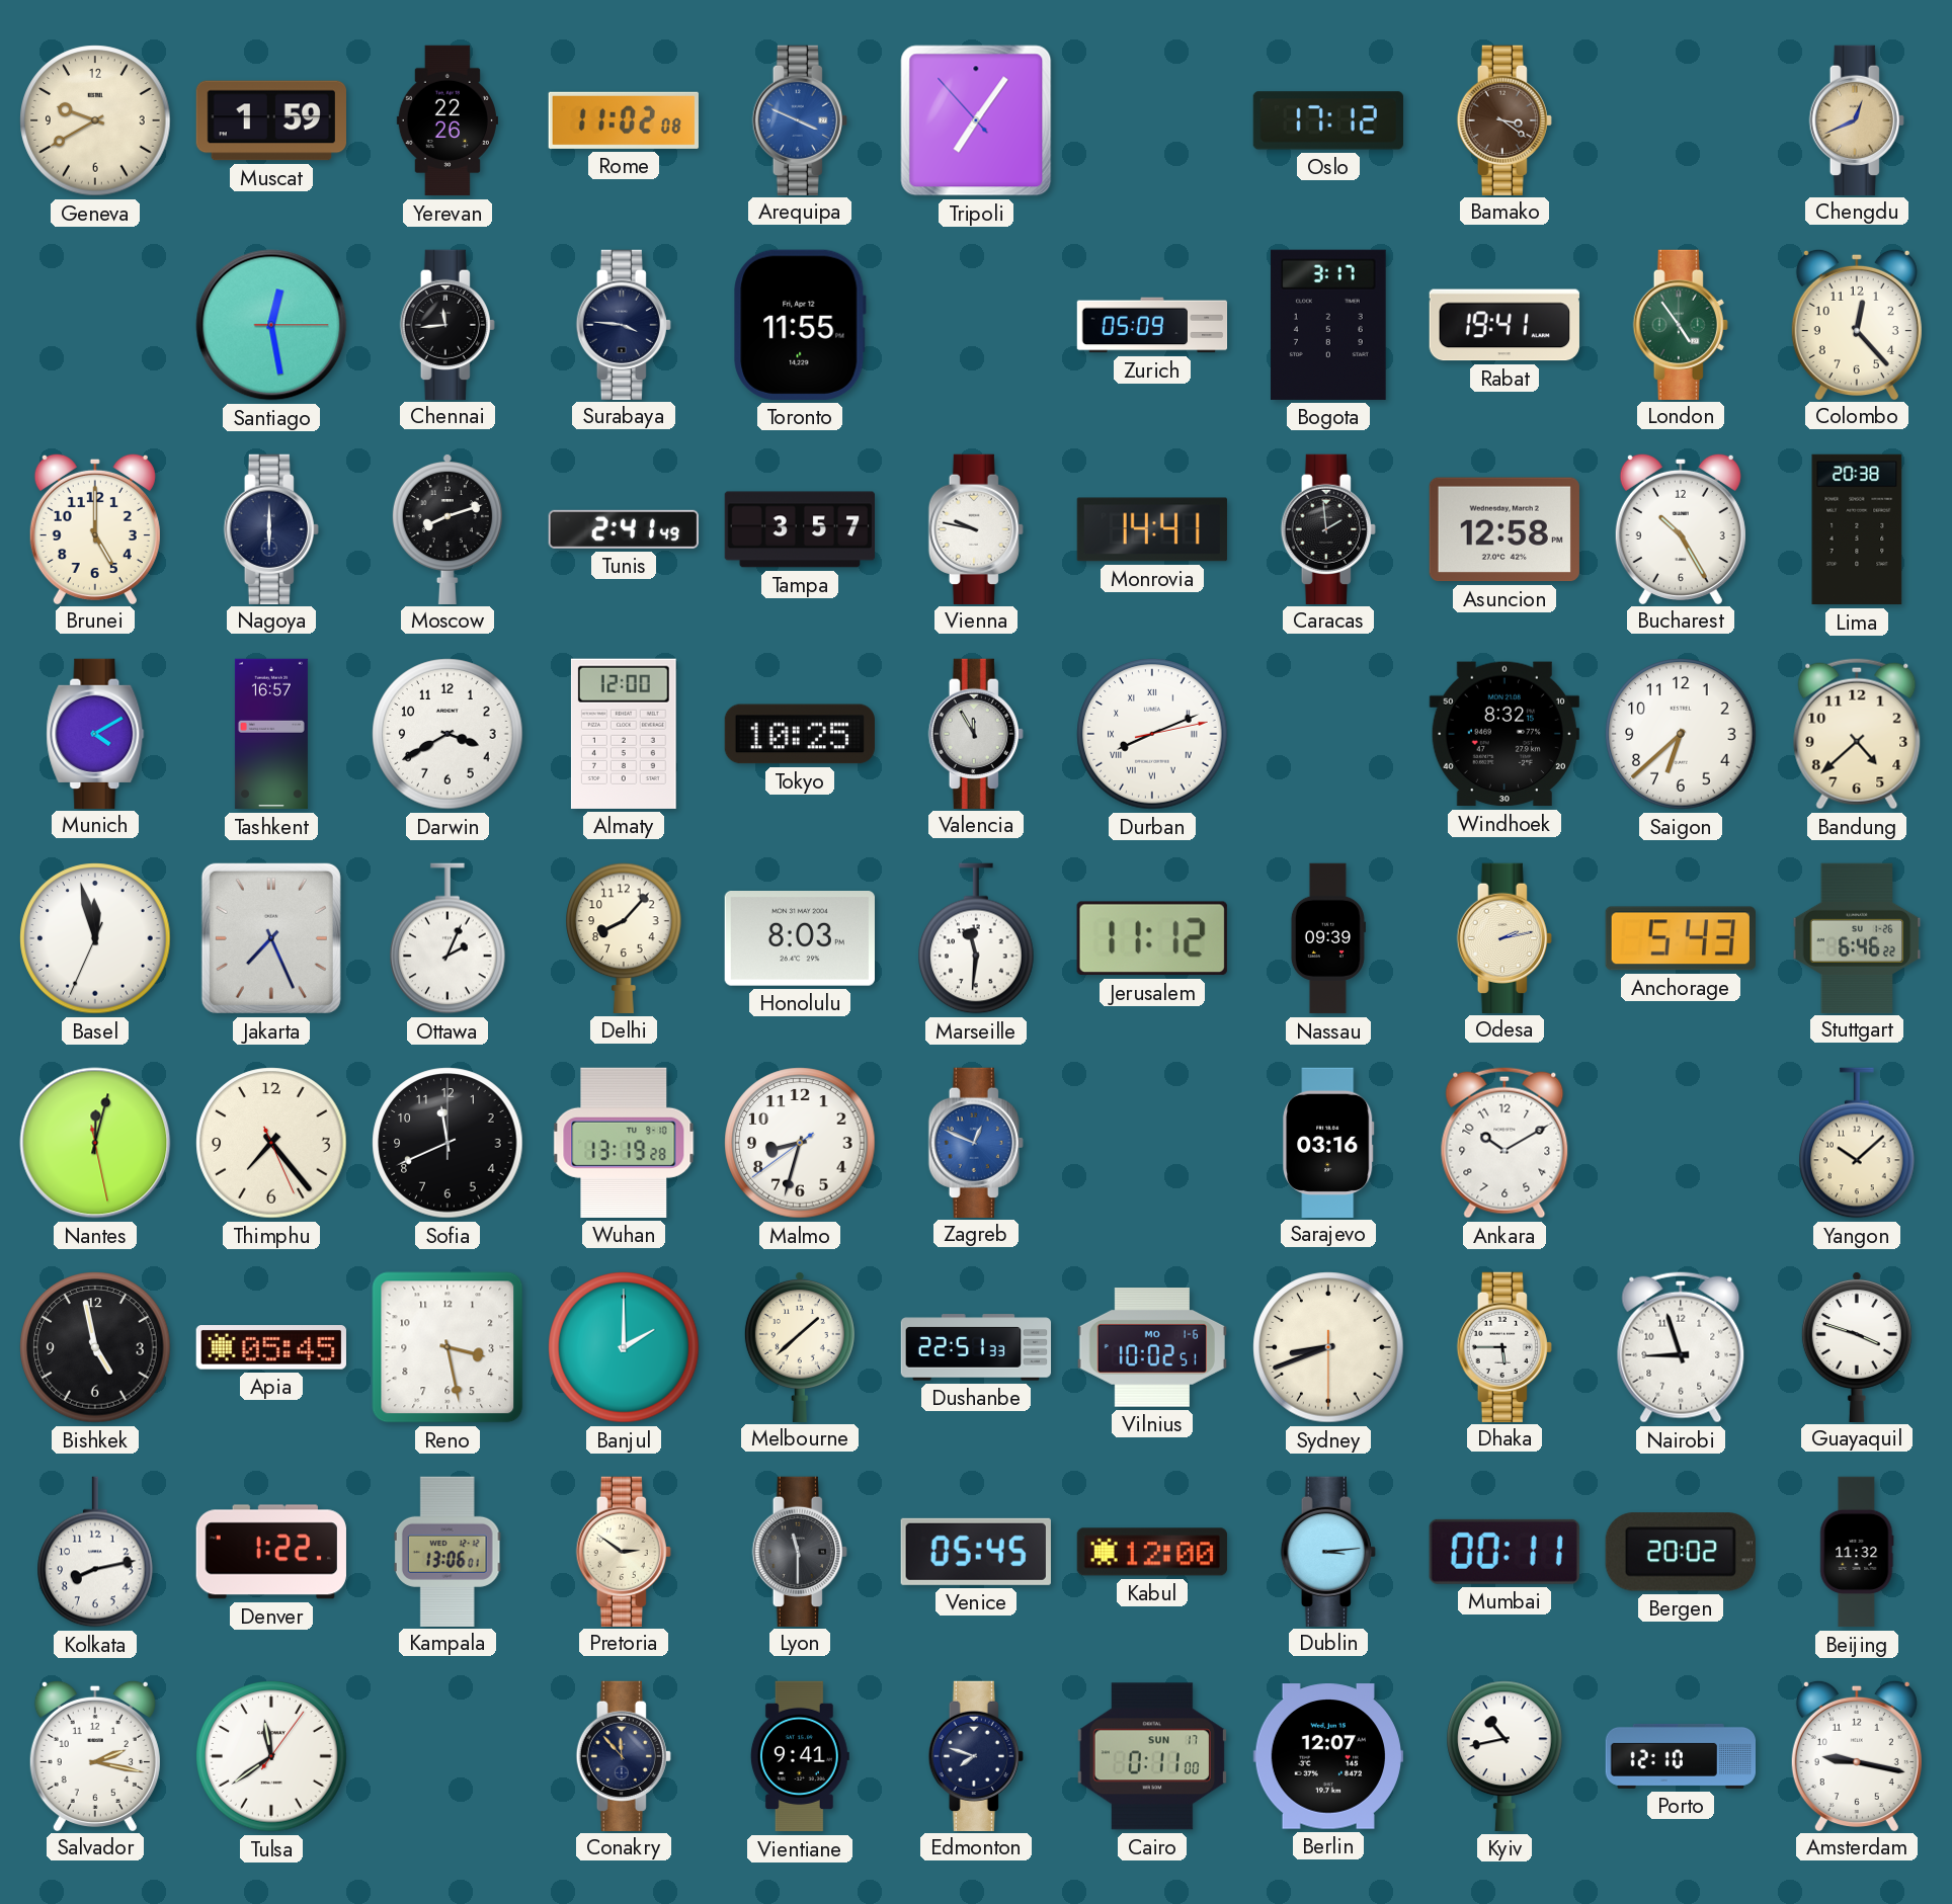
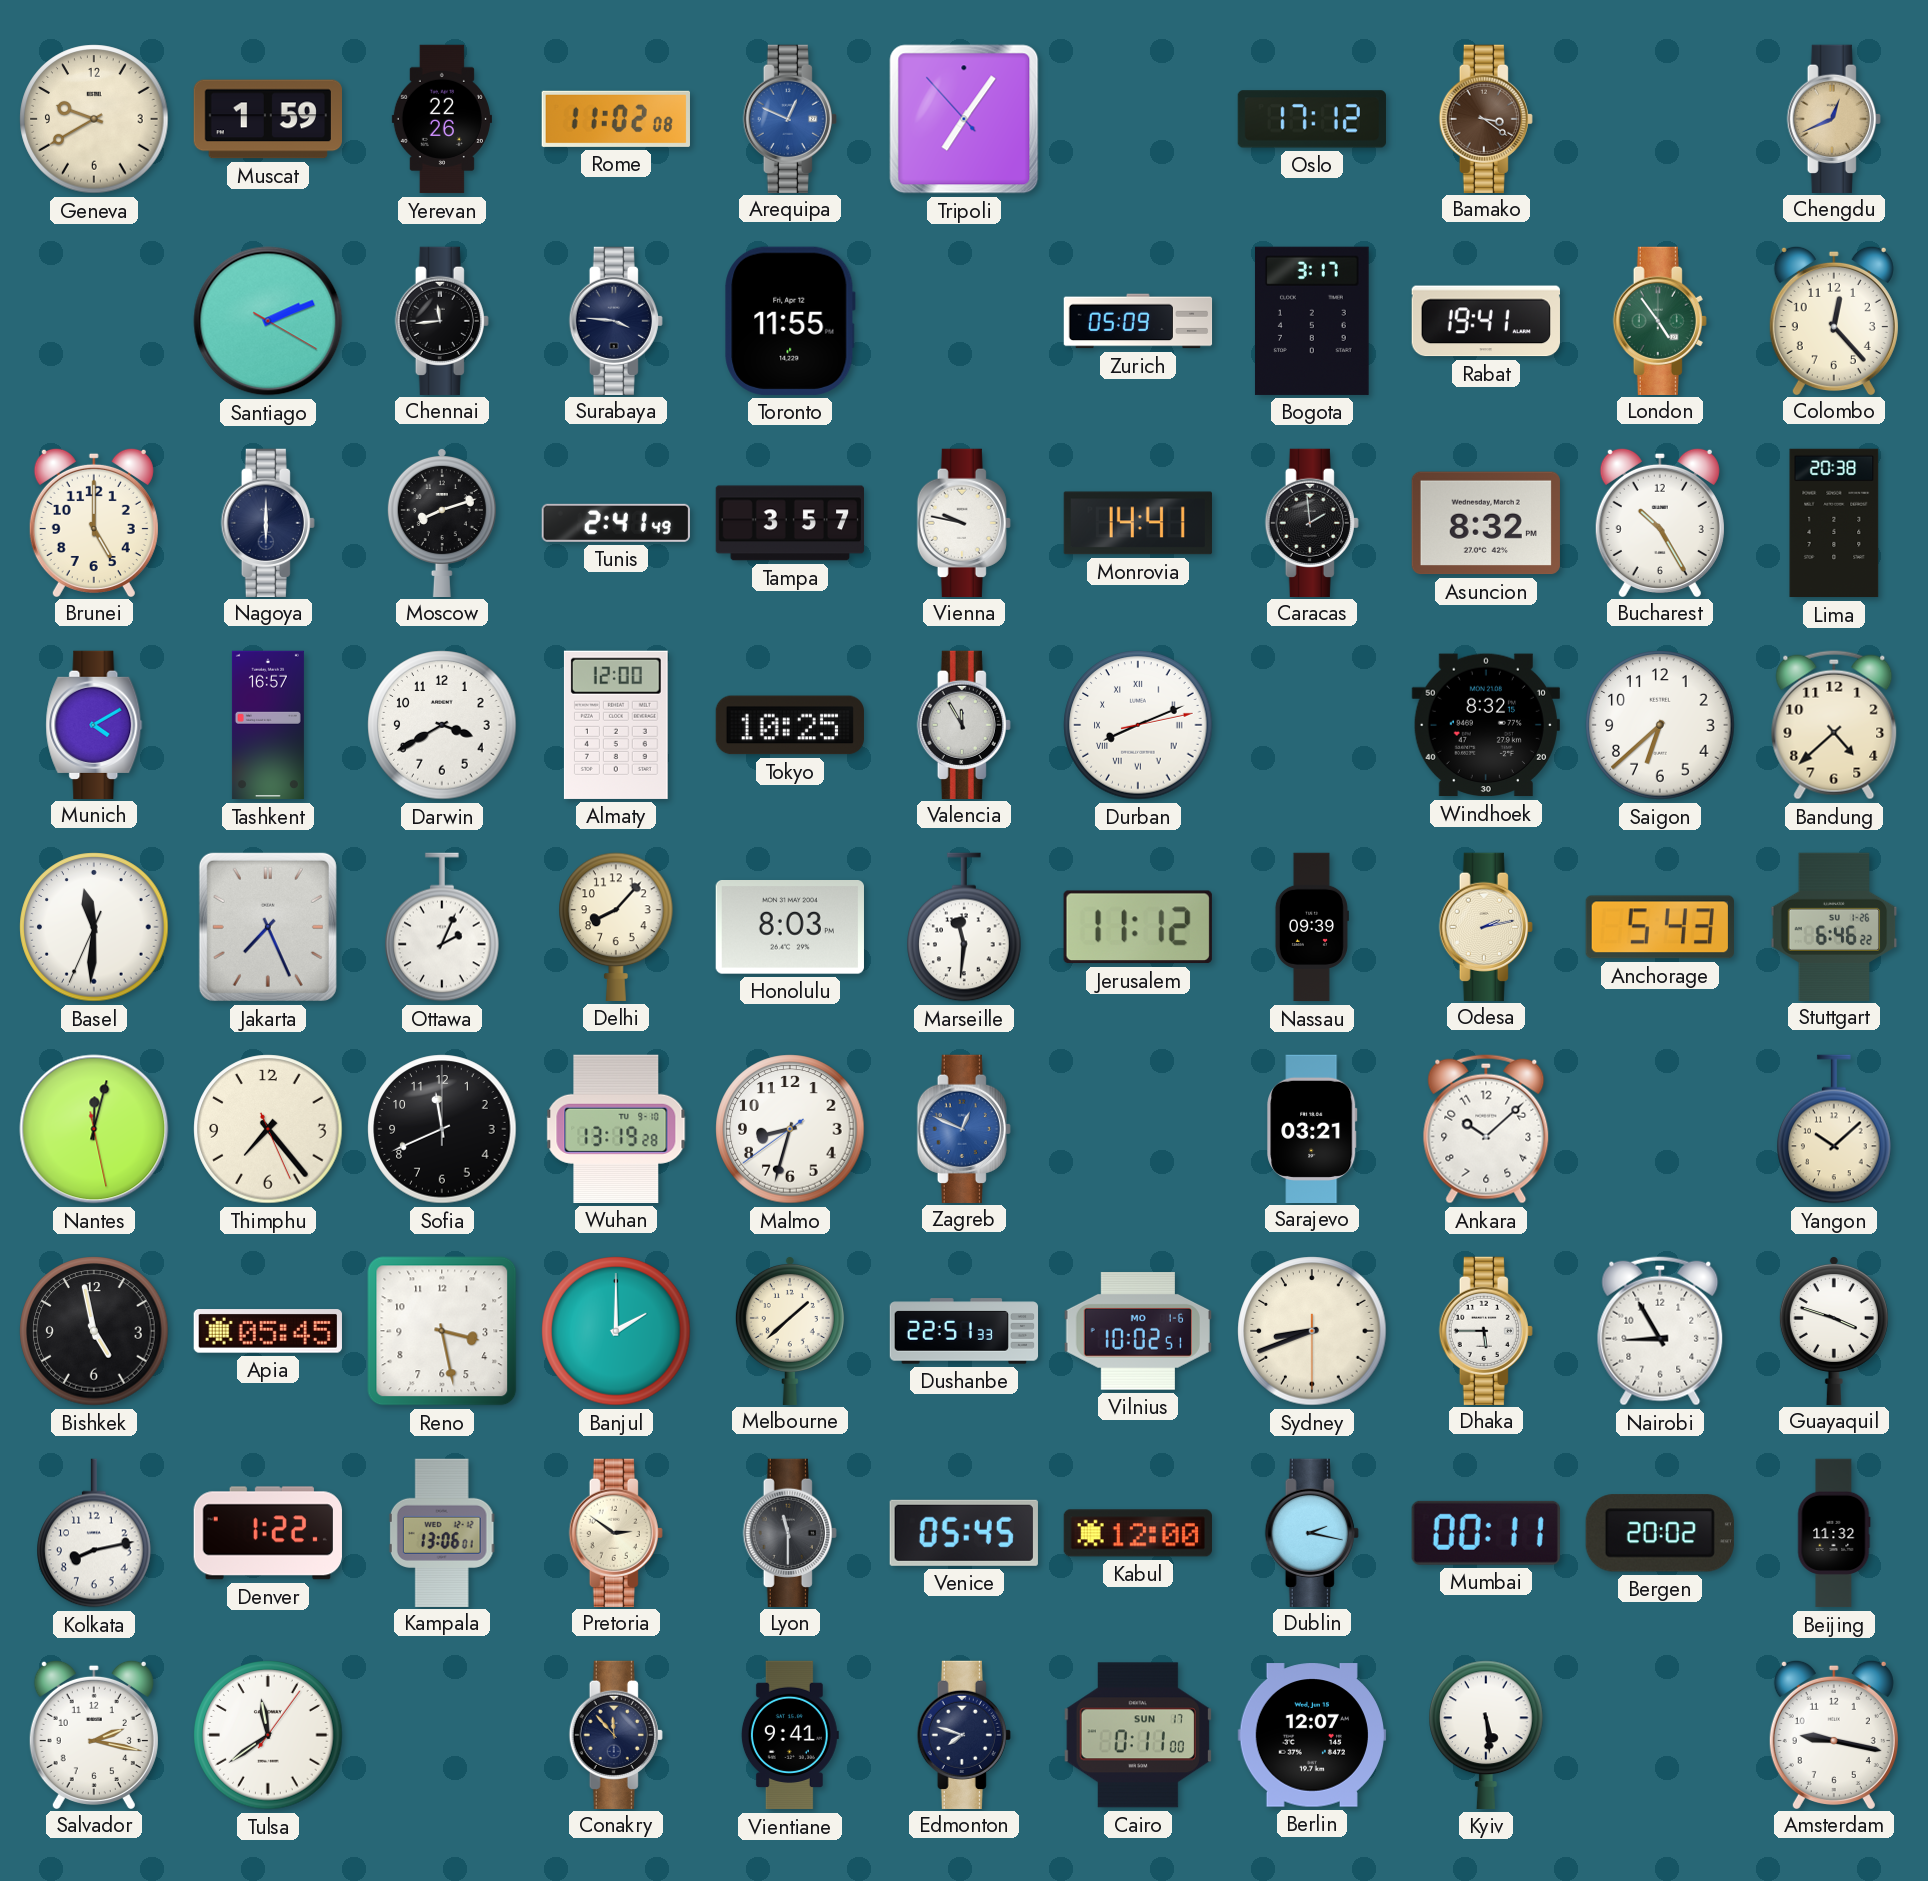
Arequipa: 3:49 -> 12:49 (790, 118)
Santiago: 12:28 -> 2:11 (268, 321)
Asuncion: 12:58 -> 8:32 (1486, 523)
Basel: 11:57 -> 11:30 (94, 927)
Sarajevo: 03:16 -> 03:21 (1312, 1128)
Ankara: 10:10 -> 10:08 (1486, 1129)
Nairobi: 8:57 -> 8:55 (1660, 1331)
Dublin: 3:14 -> 2:17 (1312, 1532)
Kyiv: 10:43 -> 5:29 (1486, 1735)
Porto: 12:10 -> none (1680, 1756)
